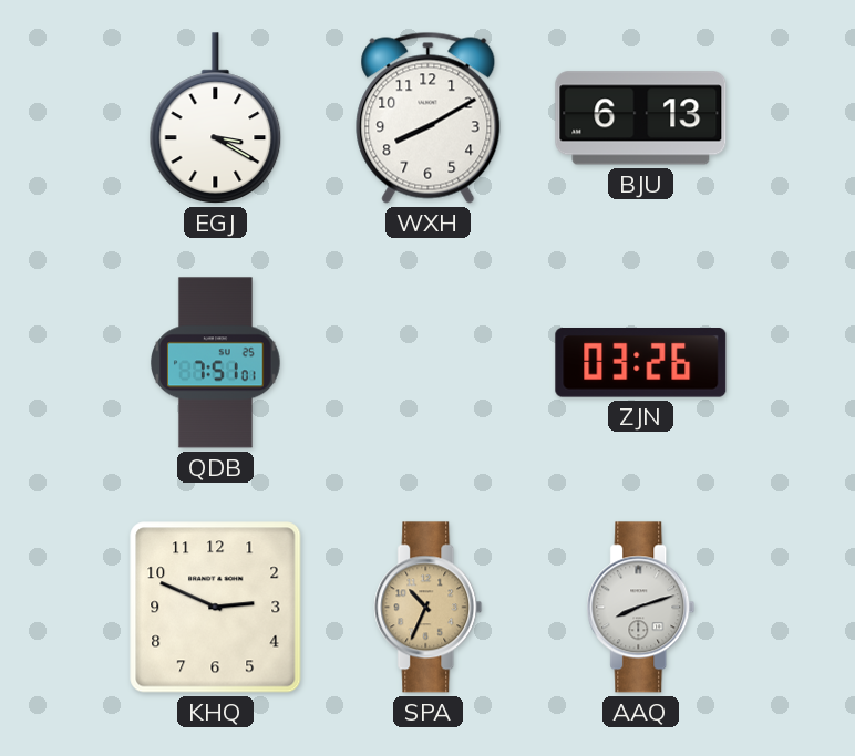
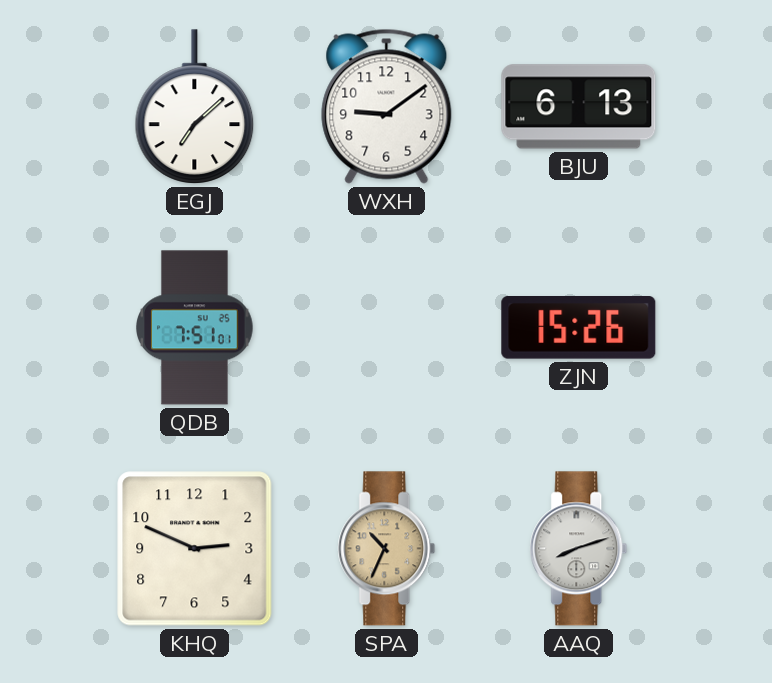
EGJ: 3:20 -> 7:08 (195, 107)
WXH: 8:10 -> 9:09 (387, 106)
ZJN: 03:26 -> 15:26 (579, 328)
